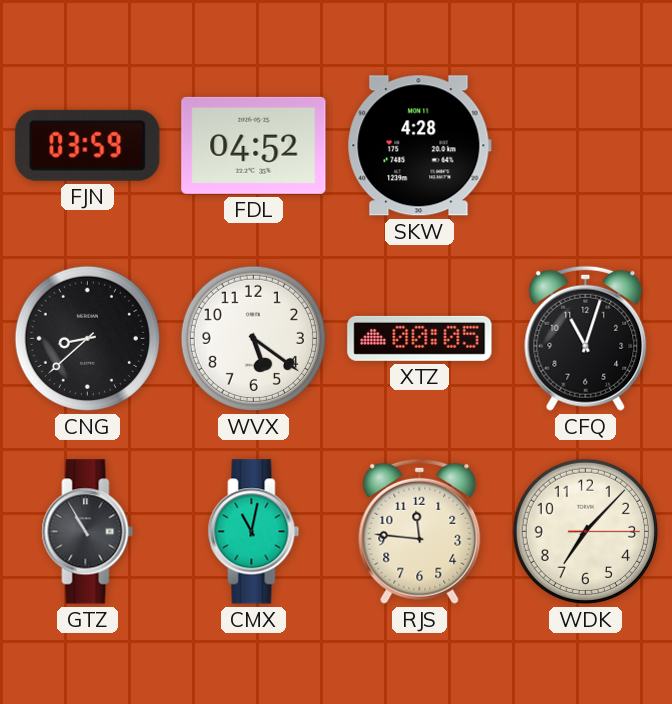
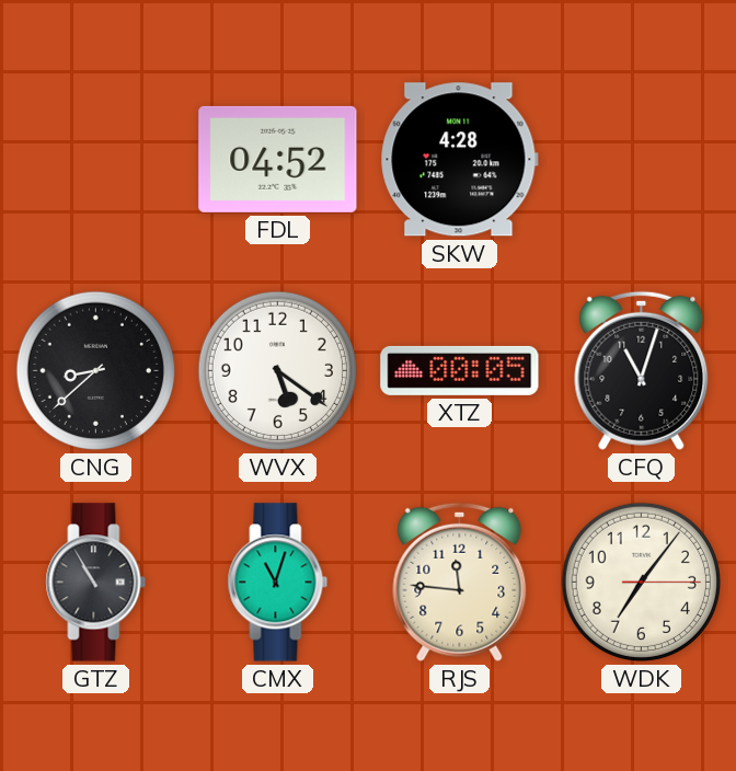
FJN: 03:59 -> none (88, 145)
CMX: 11:02 -> 11:03 (278, 583)
WDK: 7:07 -> 7:06 (641, 582)
